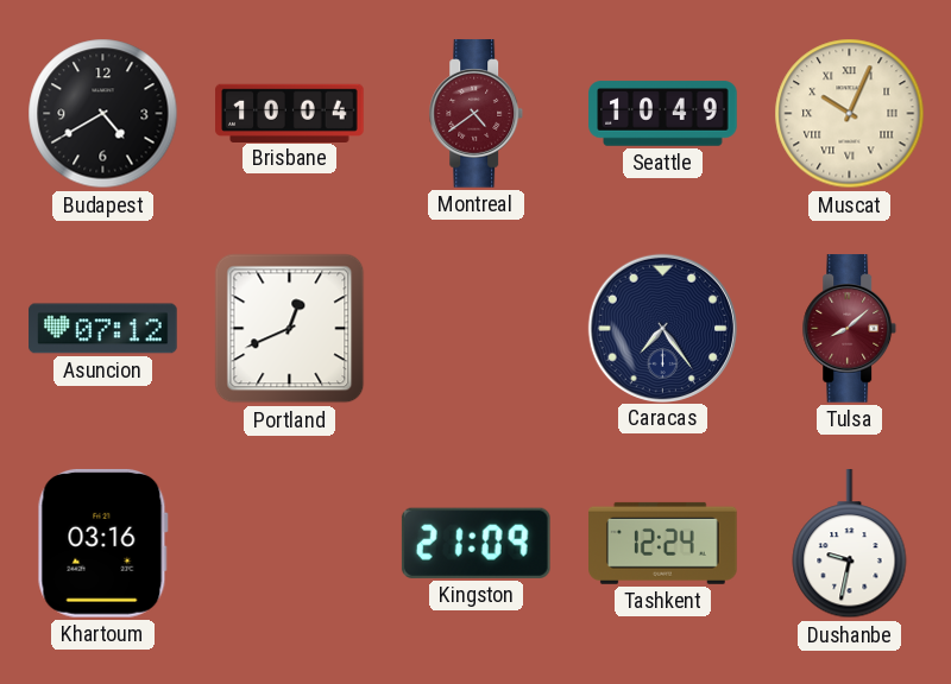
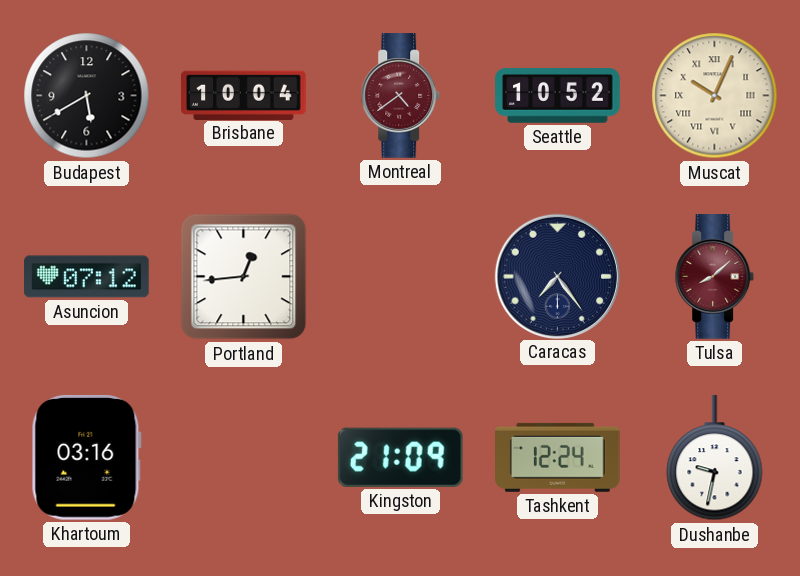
Budapest: 4:40 -> 5:40 (87, 96)
Seattle: 10:49 -> 10:52 (558, 96)
Portland: 12:41 -> 12:44 (244, 277)
